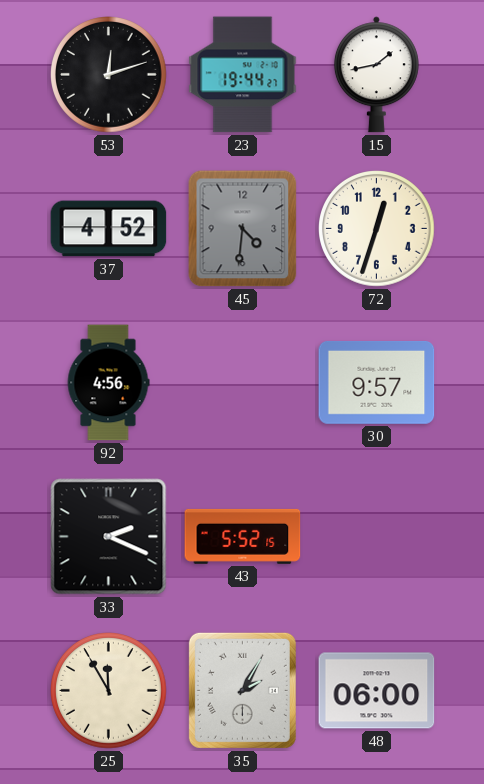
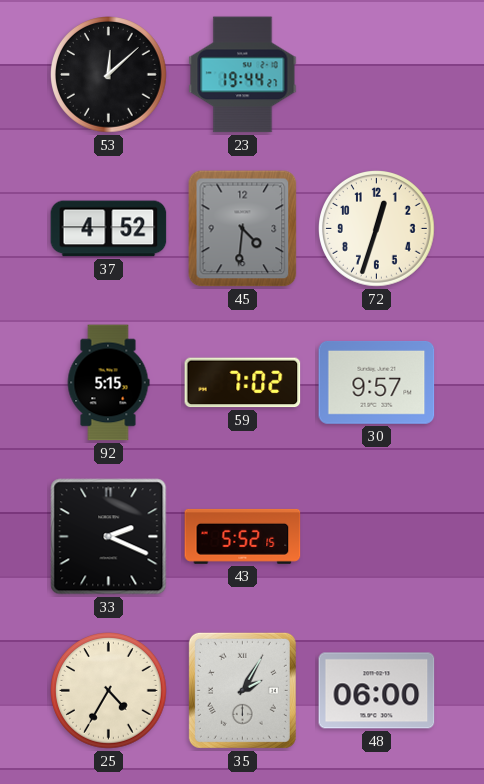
53: 12:12 -> 12:08 (109, 75)
15: 1:43 -> none (376, 75)
92: 4:56 -> 5:15 (108, 383)
59: none -> 7:02 (243, 383)
25: 11:55 -> 4:35 (109, 691)
